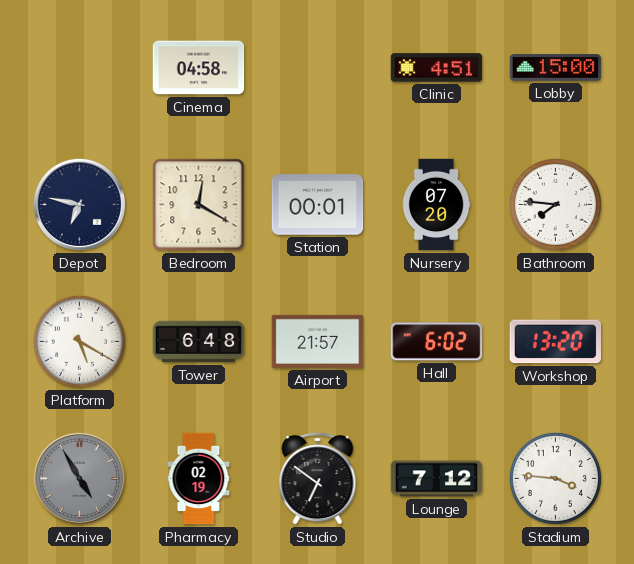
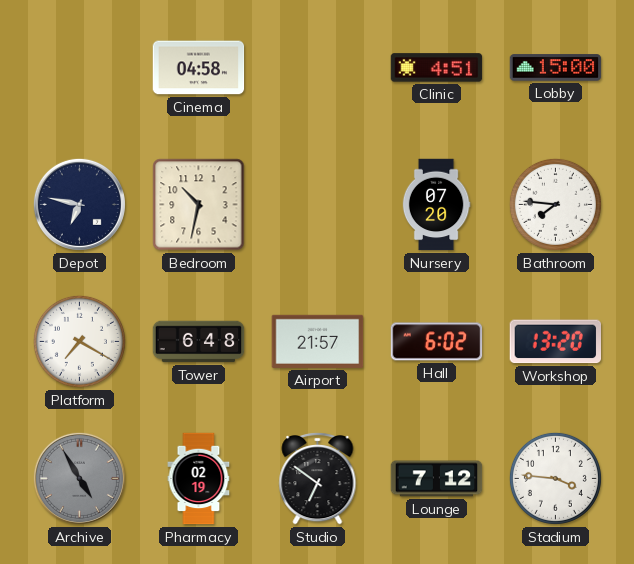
Bedroom: 12:20 -> 10:32 (199, 205)
Station: 00:01 -> none (318, 205)
Platform: 5:20 -> 7:20 (79, 341)
